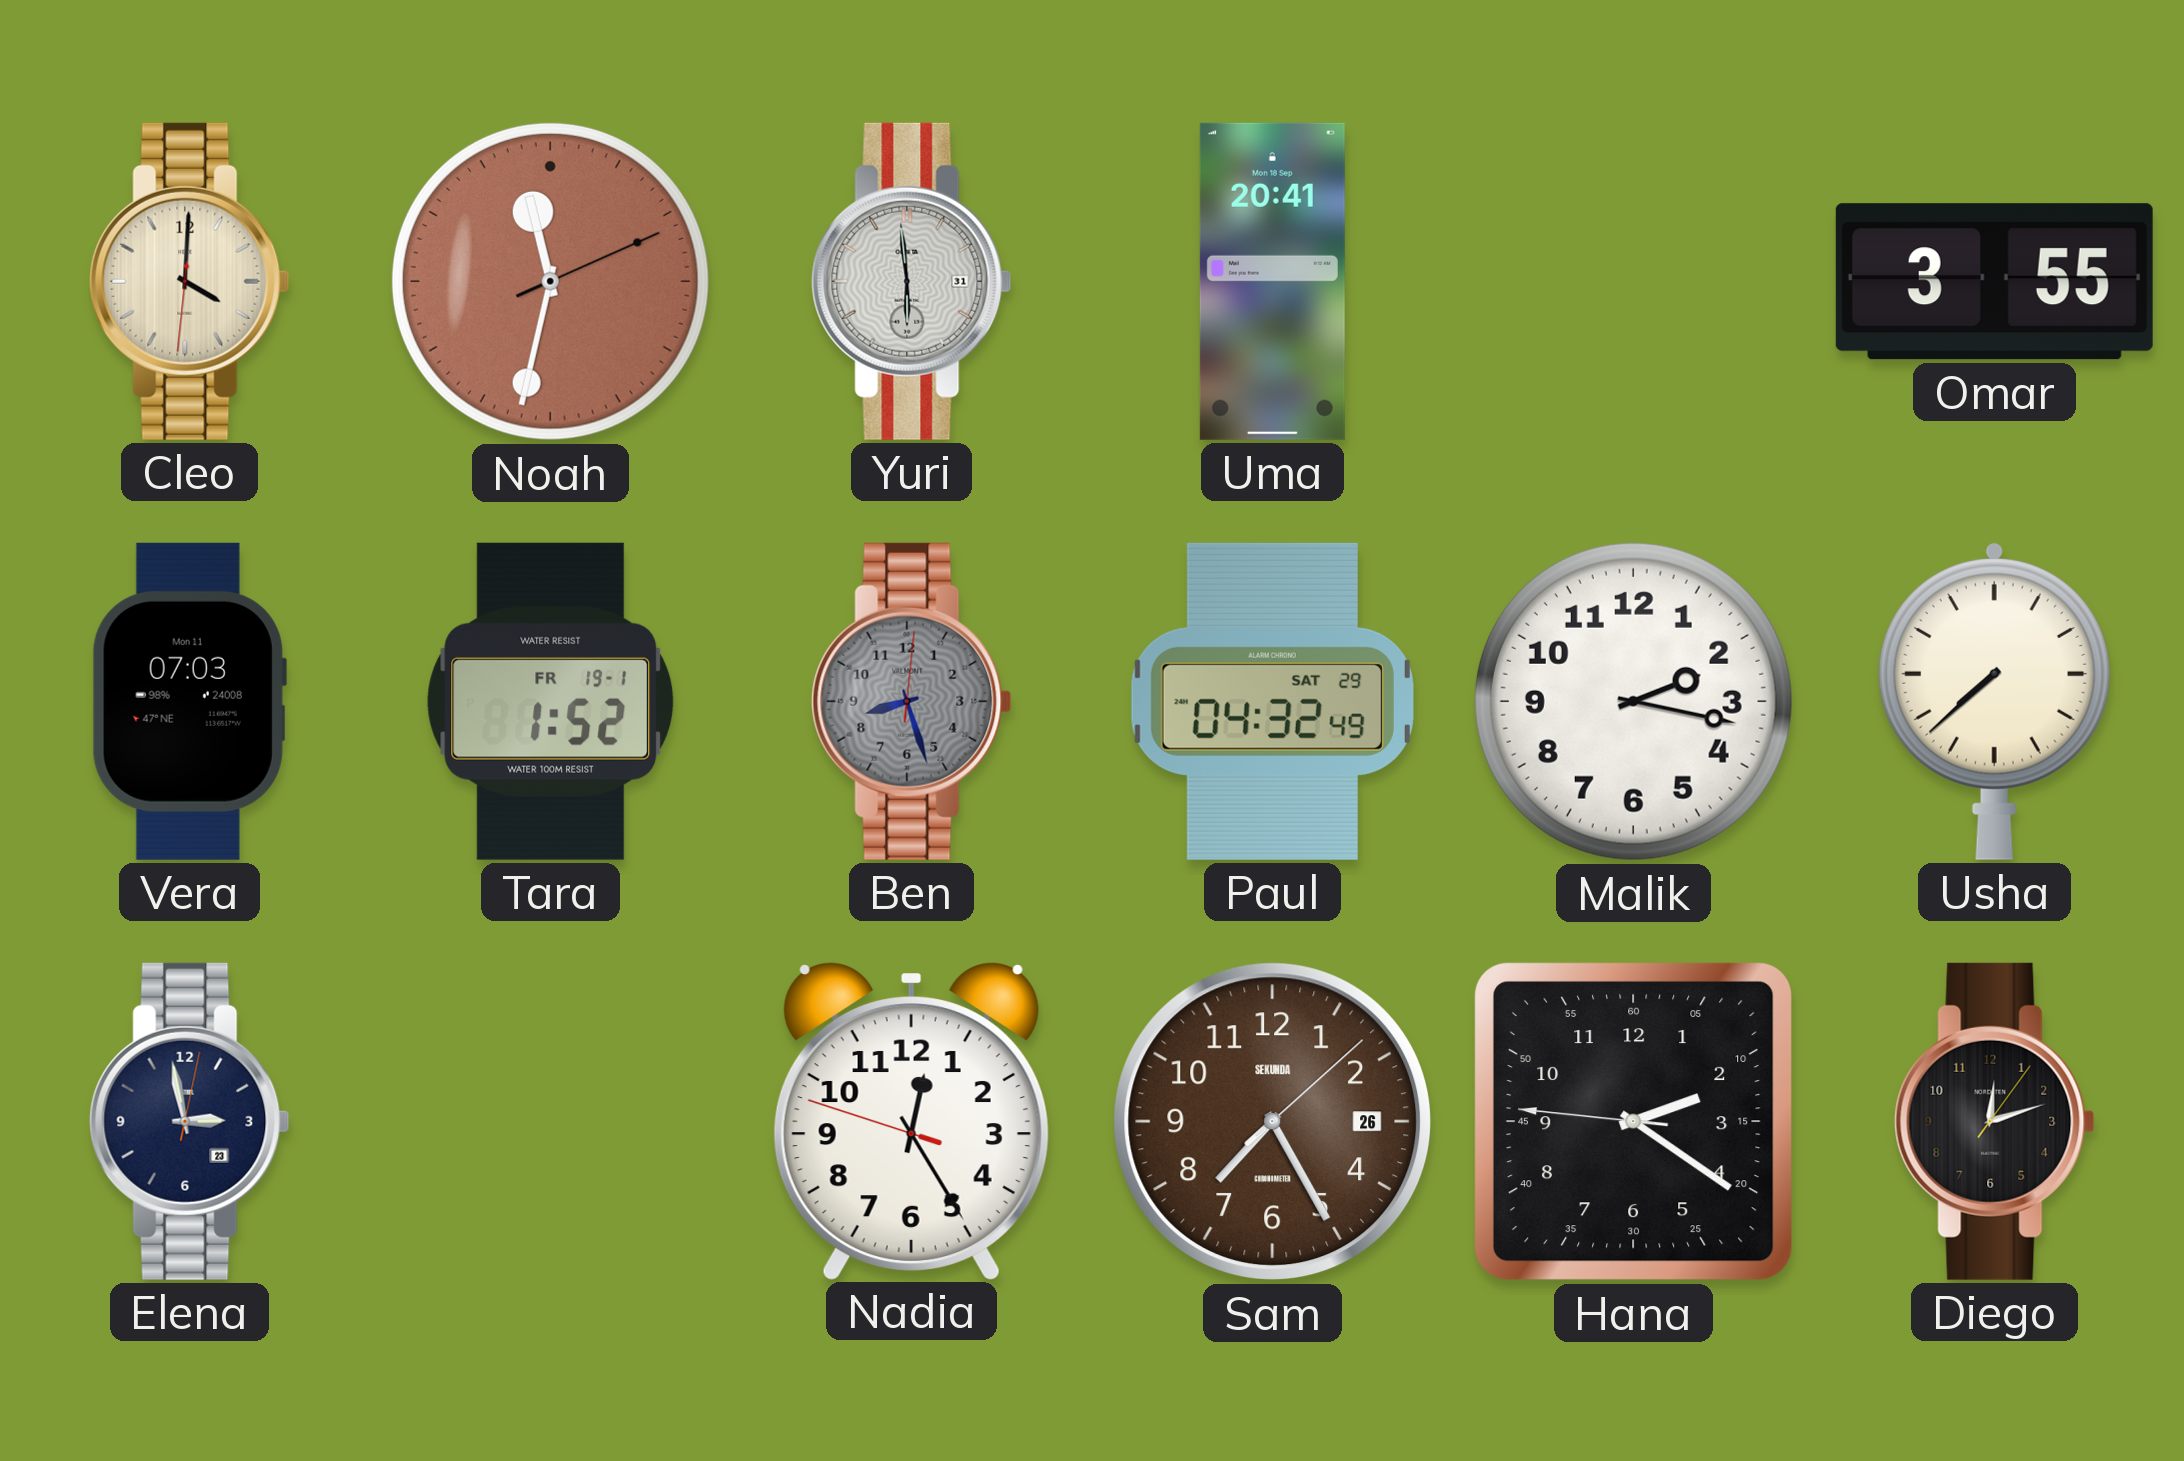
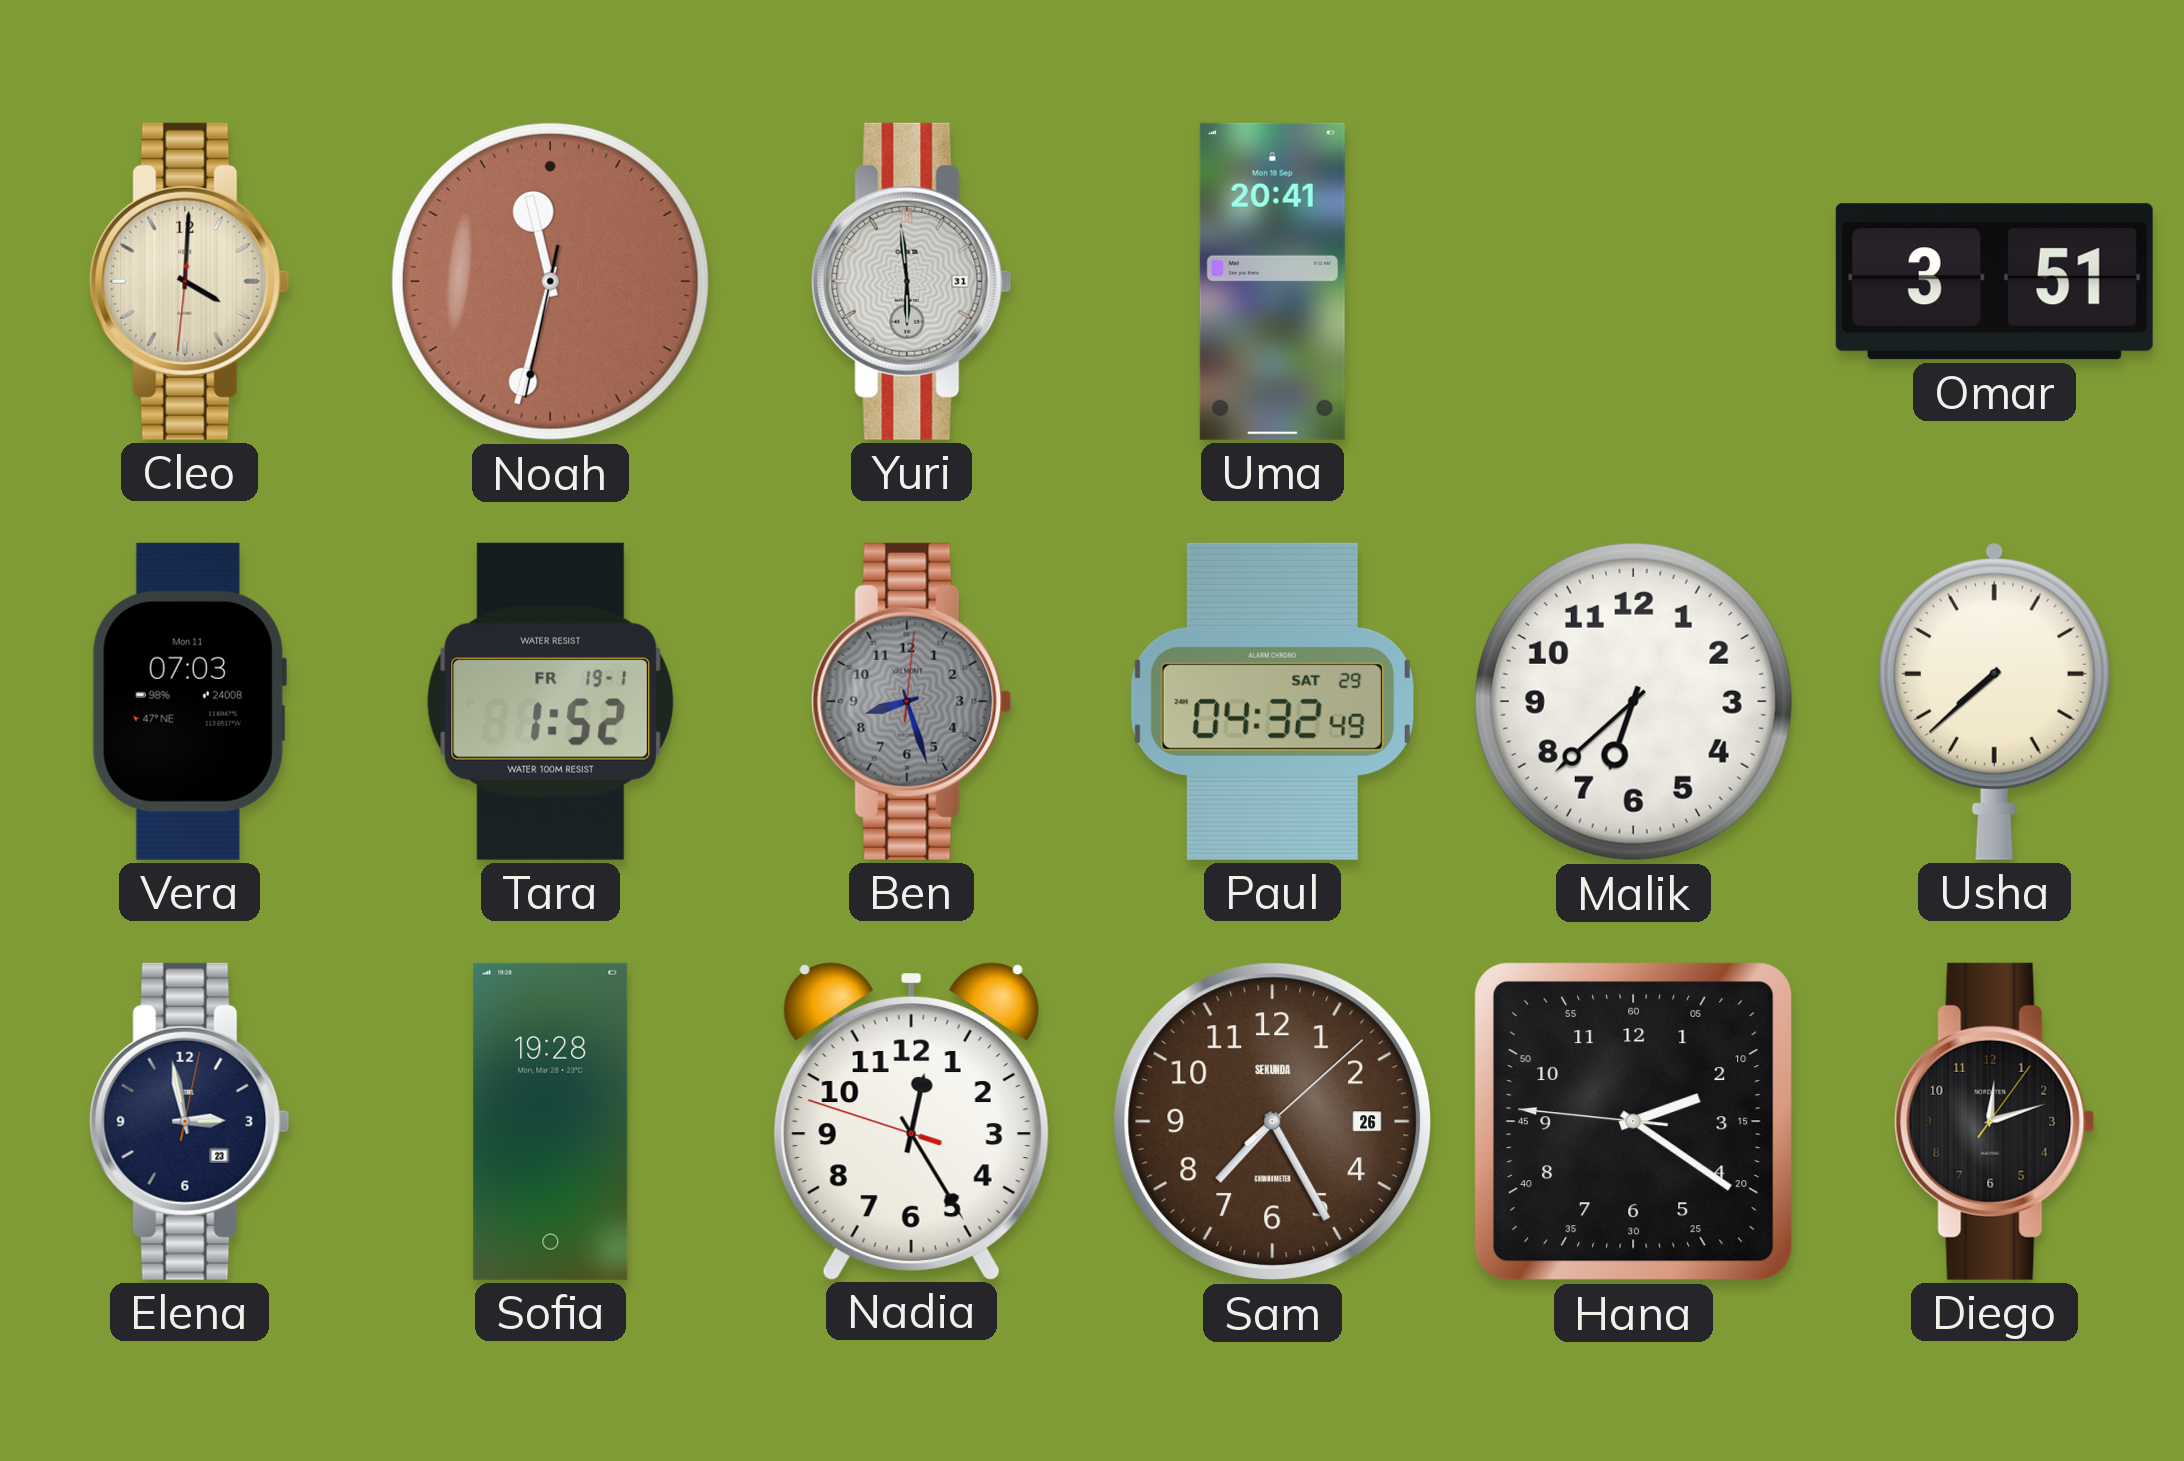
Noah: 11:32:11 -> 11:32:32 (550, 281)
Omar: 3:55 -> 3:51 (1994, 282)
Malik: 2:17 -> 6:38 (1633, 701)
Sofia: none -> 19:28 (551, 1121)
